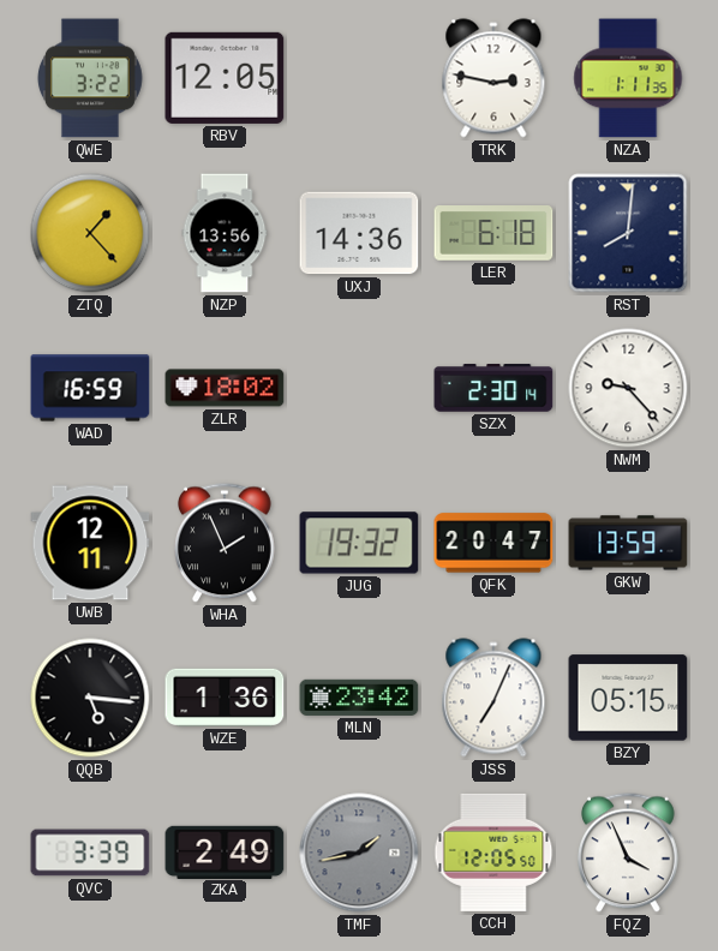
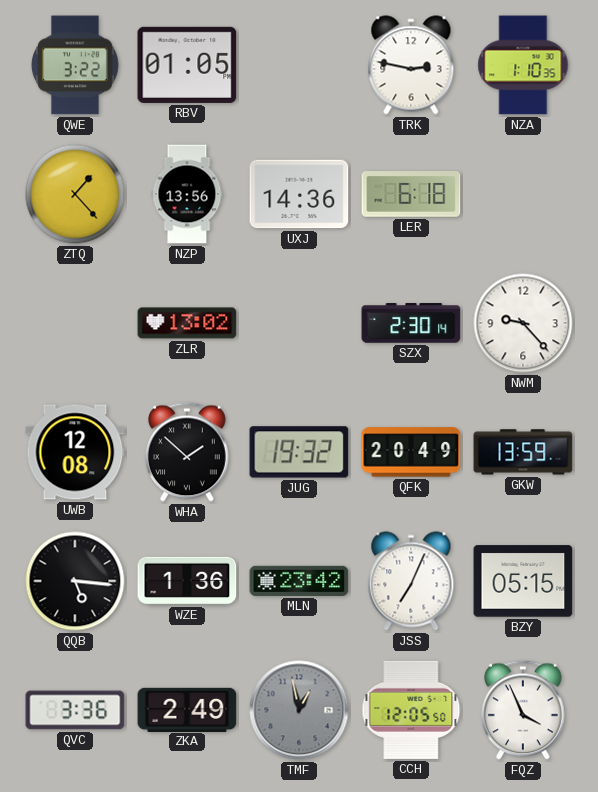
RBV: 12:05 -> 01:05 (187, 65)
NZA: 1:11 -> 1:10 (523, 65)
RST: 8:01 -> none (628, 233)
WAD: 16:59 -> none (90, 388)
ZLR: 18:02 -> 13:02 (187, 323)
UWB: 12:11 -> 12:08 (75, 452)
WHA: 1:56 -> 1:52 (188, 452)
QFK: 20:47 -> 20:49 (411, 452)
QVC: 3:39 -> 3:36 (75, 710)
TMF: 1:43 -> 12:58 (299, 710)
